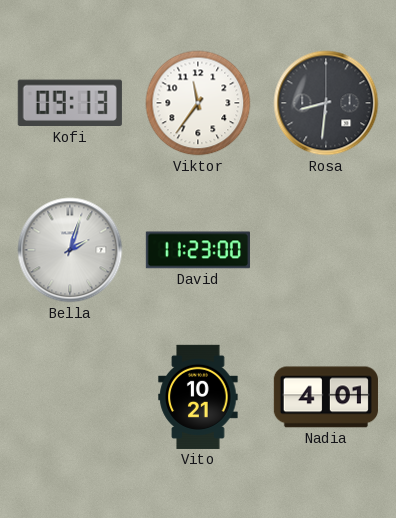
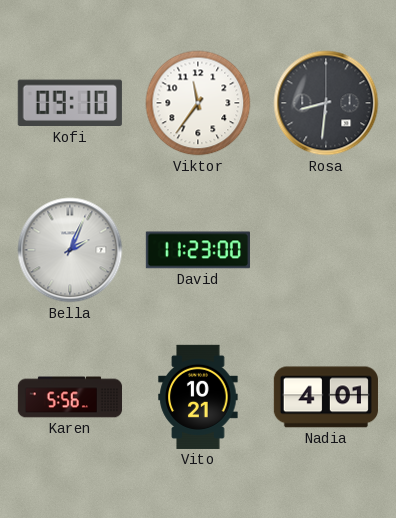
Kofi: 09:13 -> 09:10 (70, 103)
Bella: 2:03 -> 2:04 (70, 250)
Karen: none -> 5:56 (69, 397)
